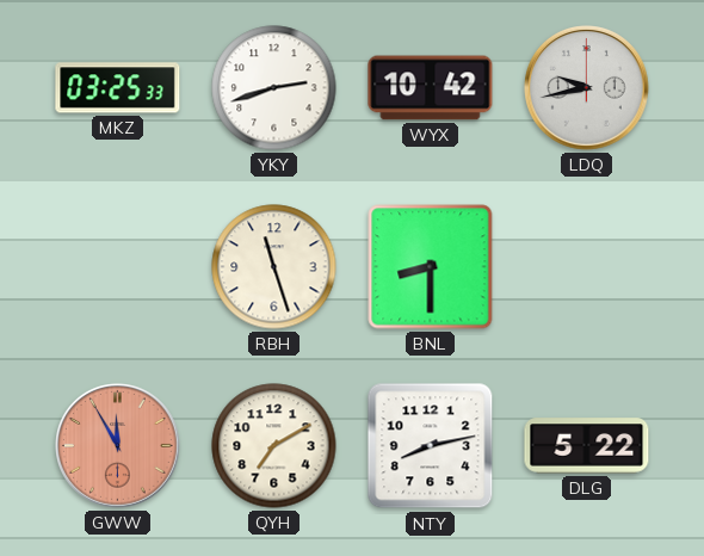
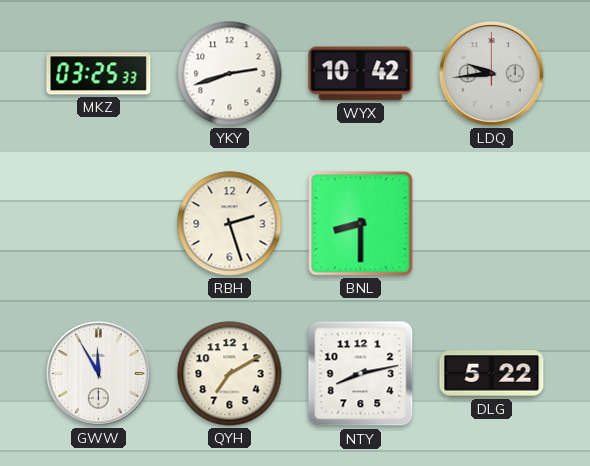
LDQ: 9:43 -> 9:44 (492, 74)
RBH: 11:27 -> 2:27 (230, 224)
GWW dial: salmon -> white (99, 374)
